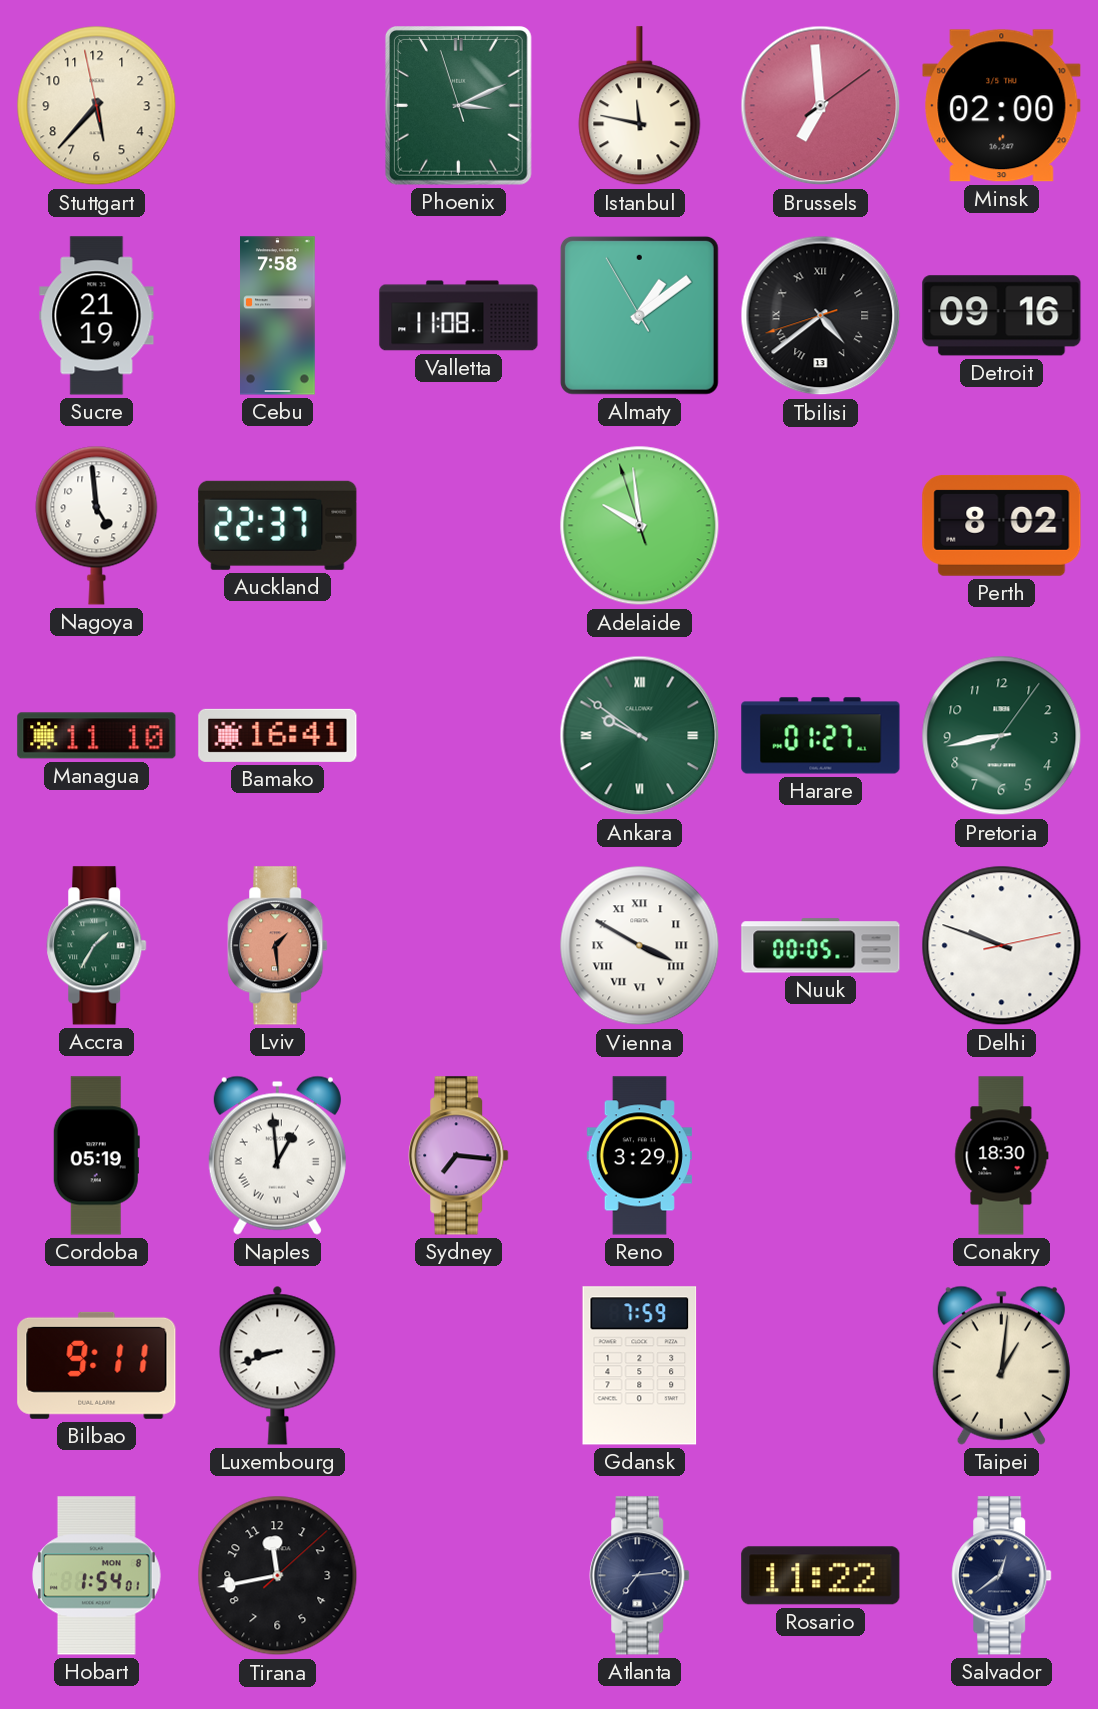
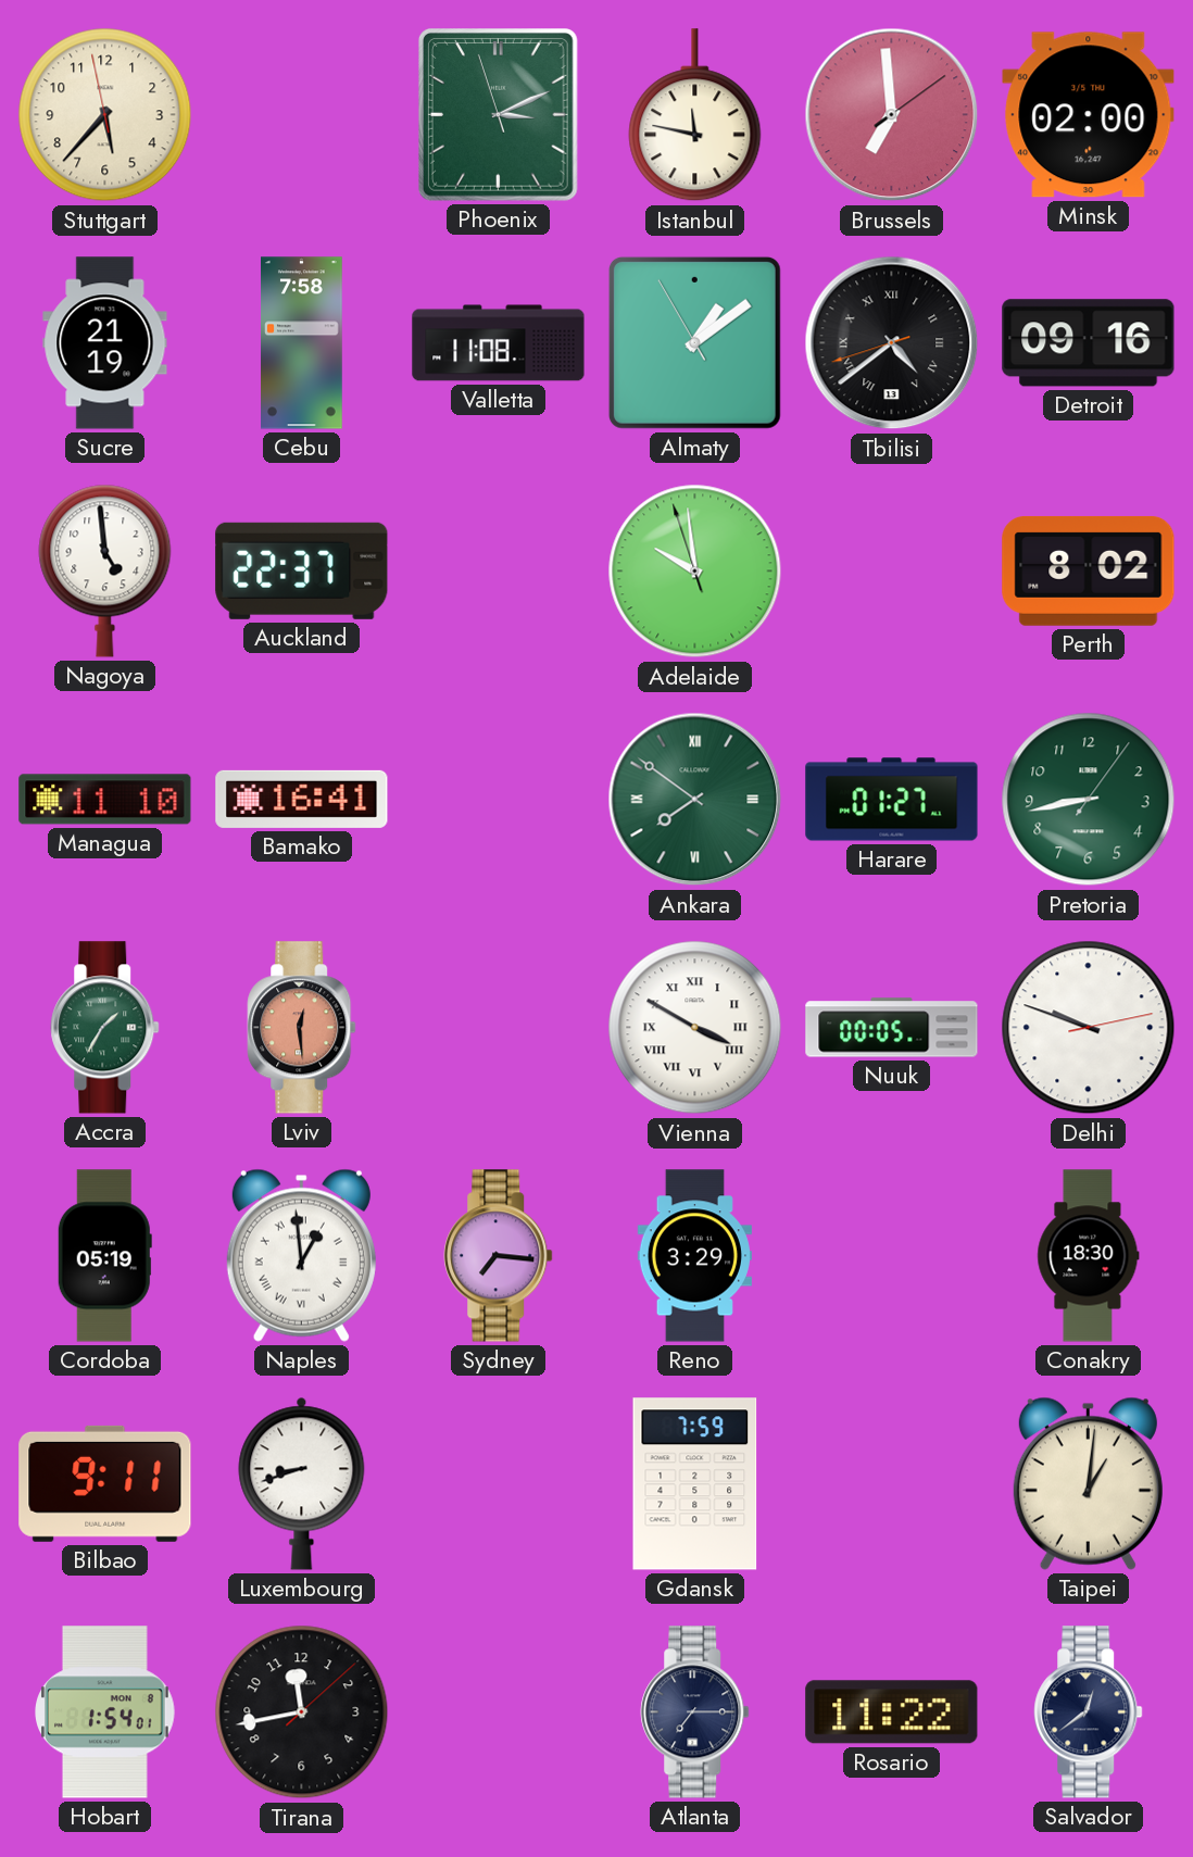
Ankara: 9:51 -> 7:51 (695, 800)
Lviv: 1:29 -> 12:29 (302, 1028)
Atlanta: 7:14 -> 7:15 (695, 1712)
